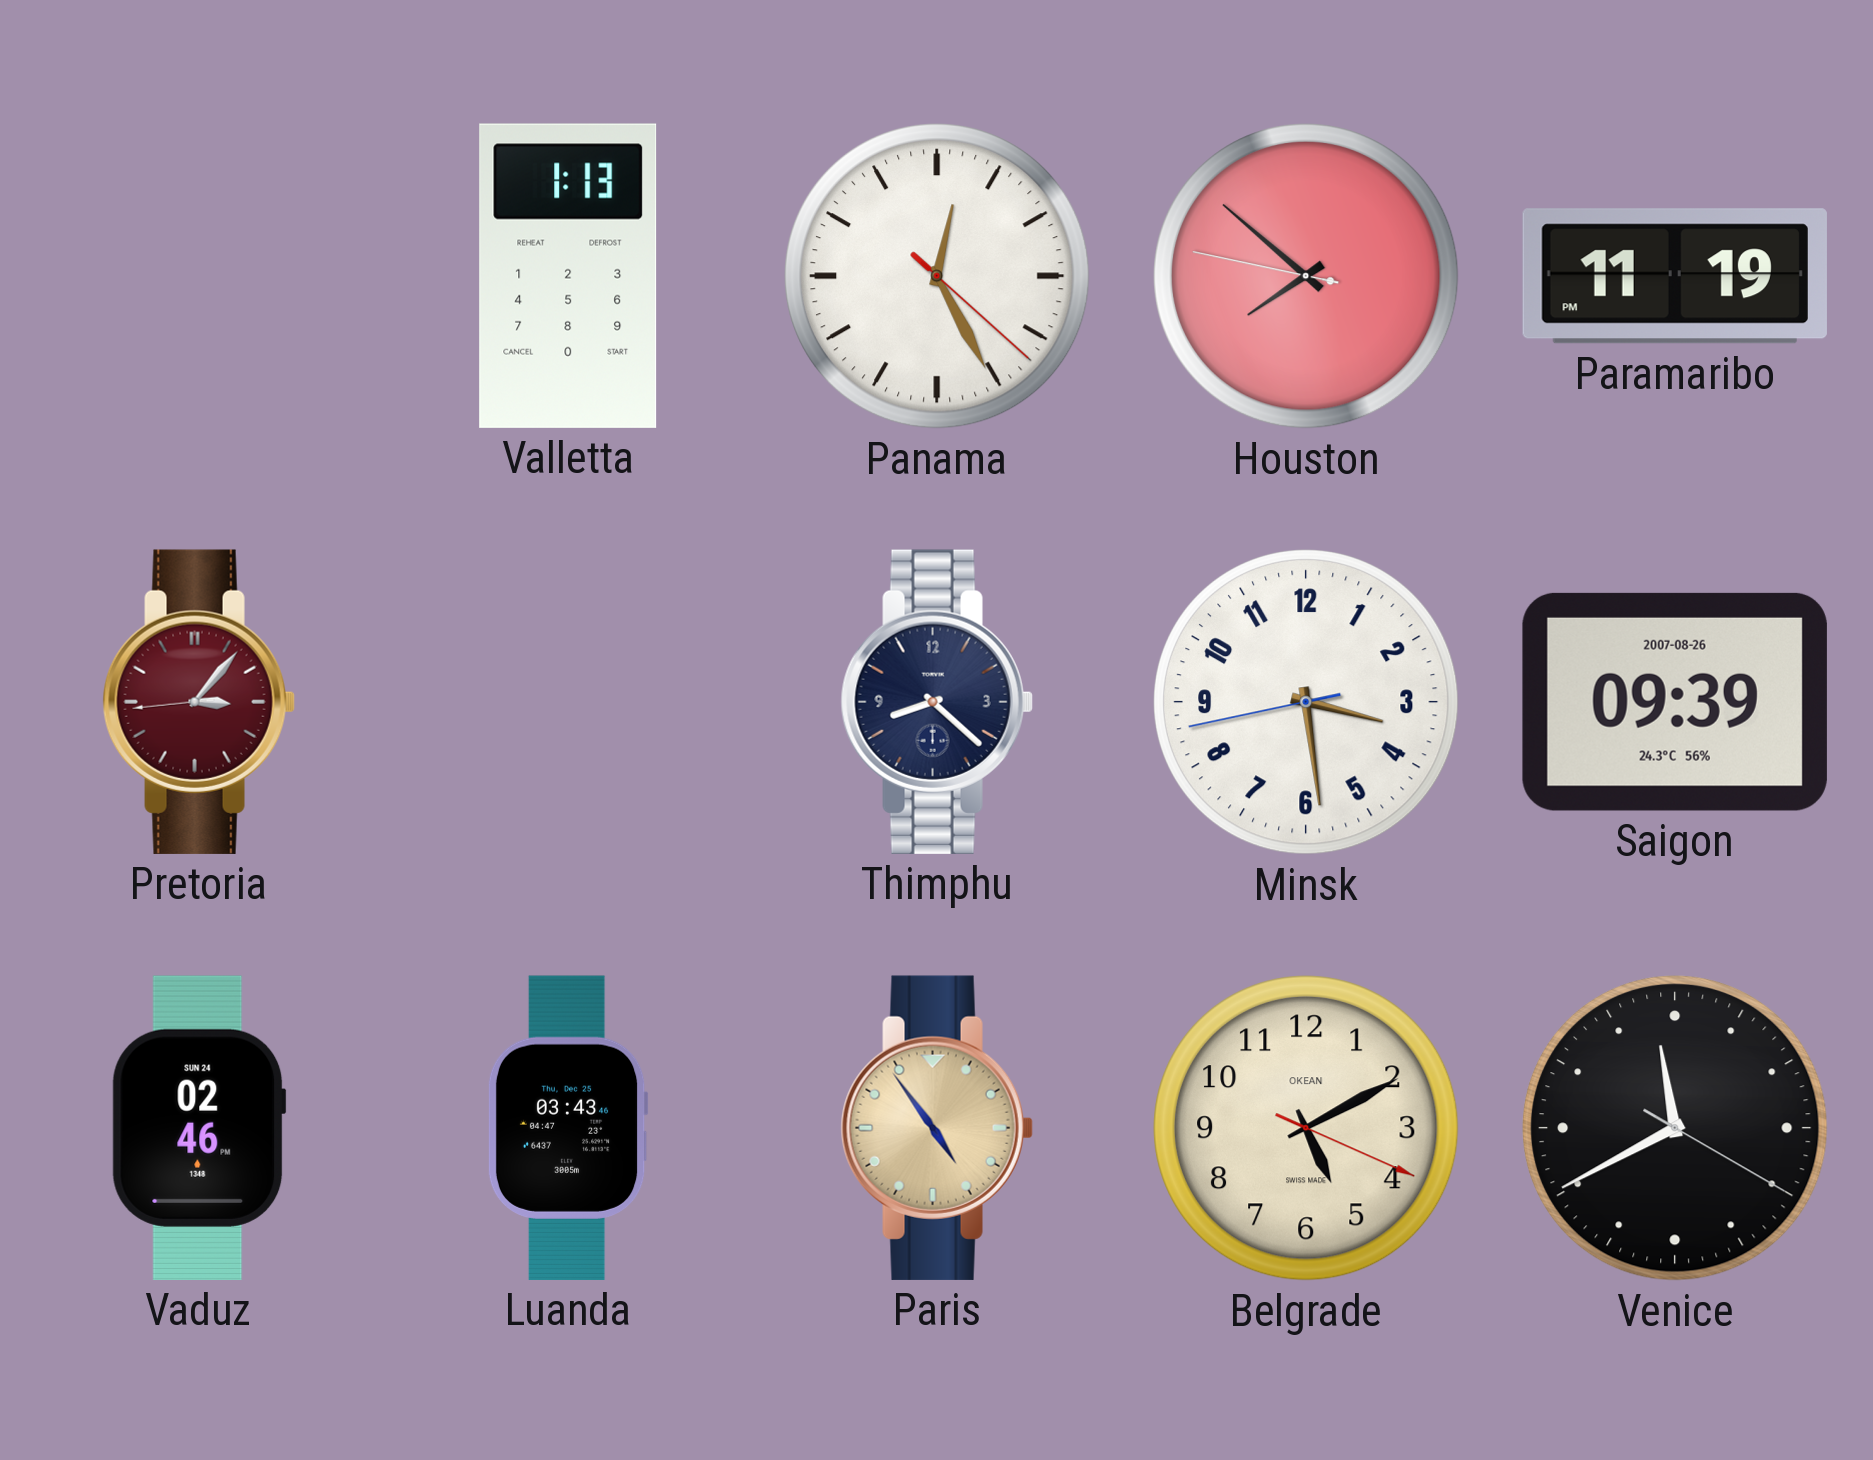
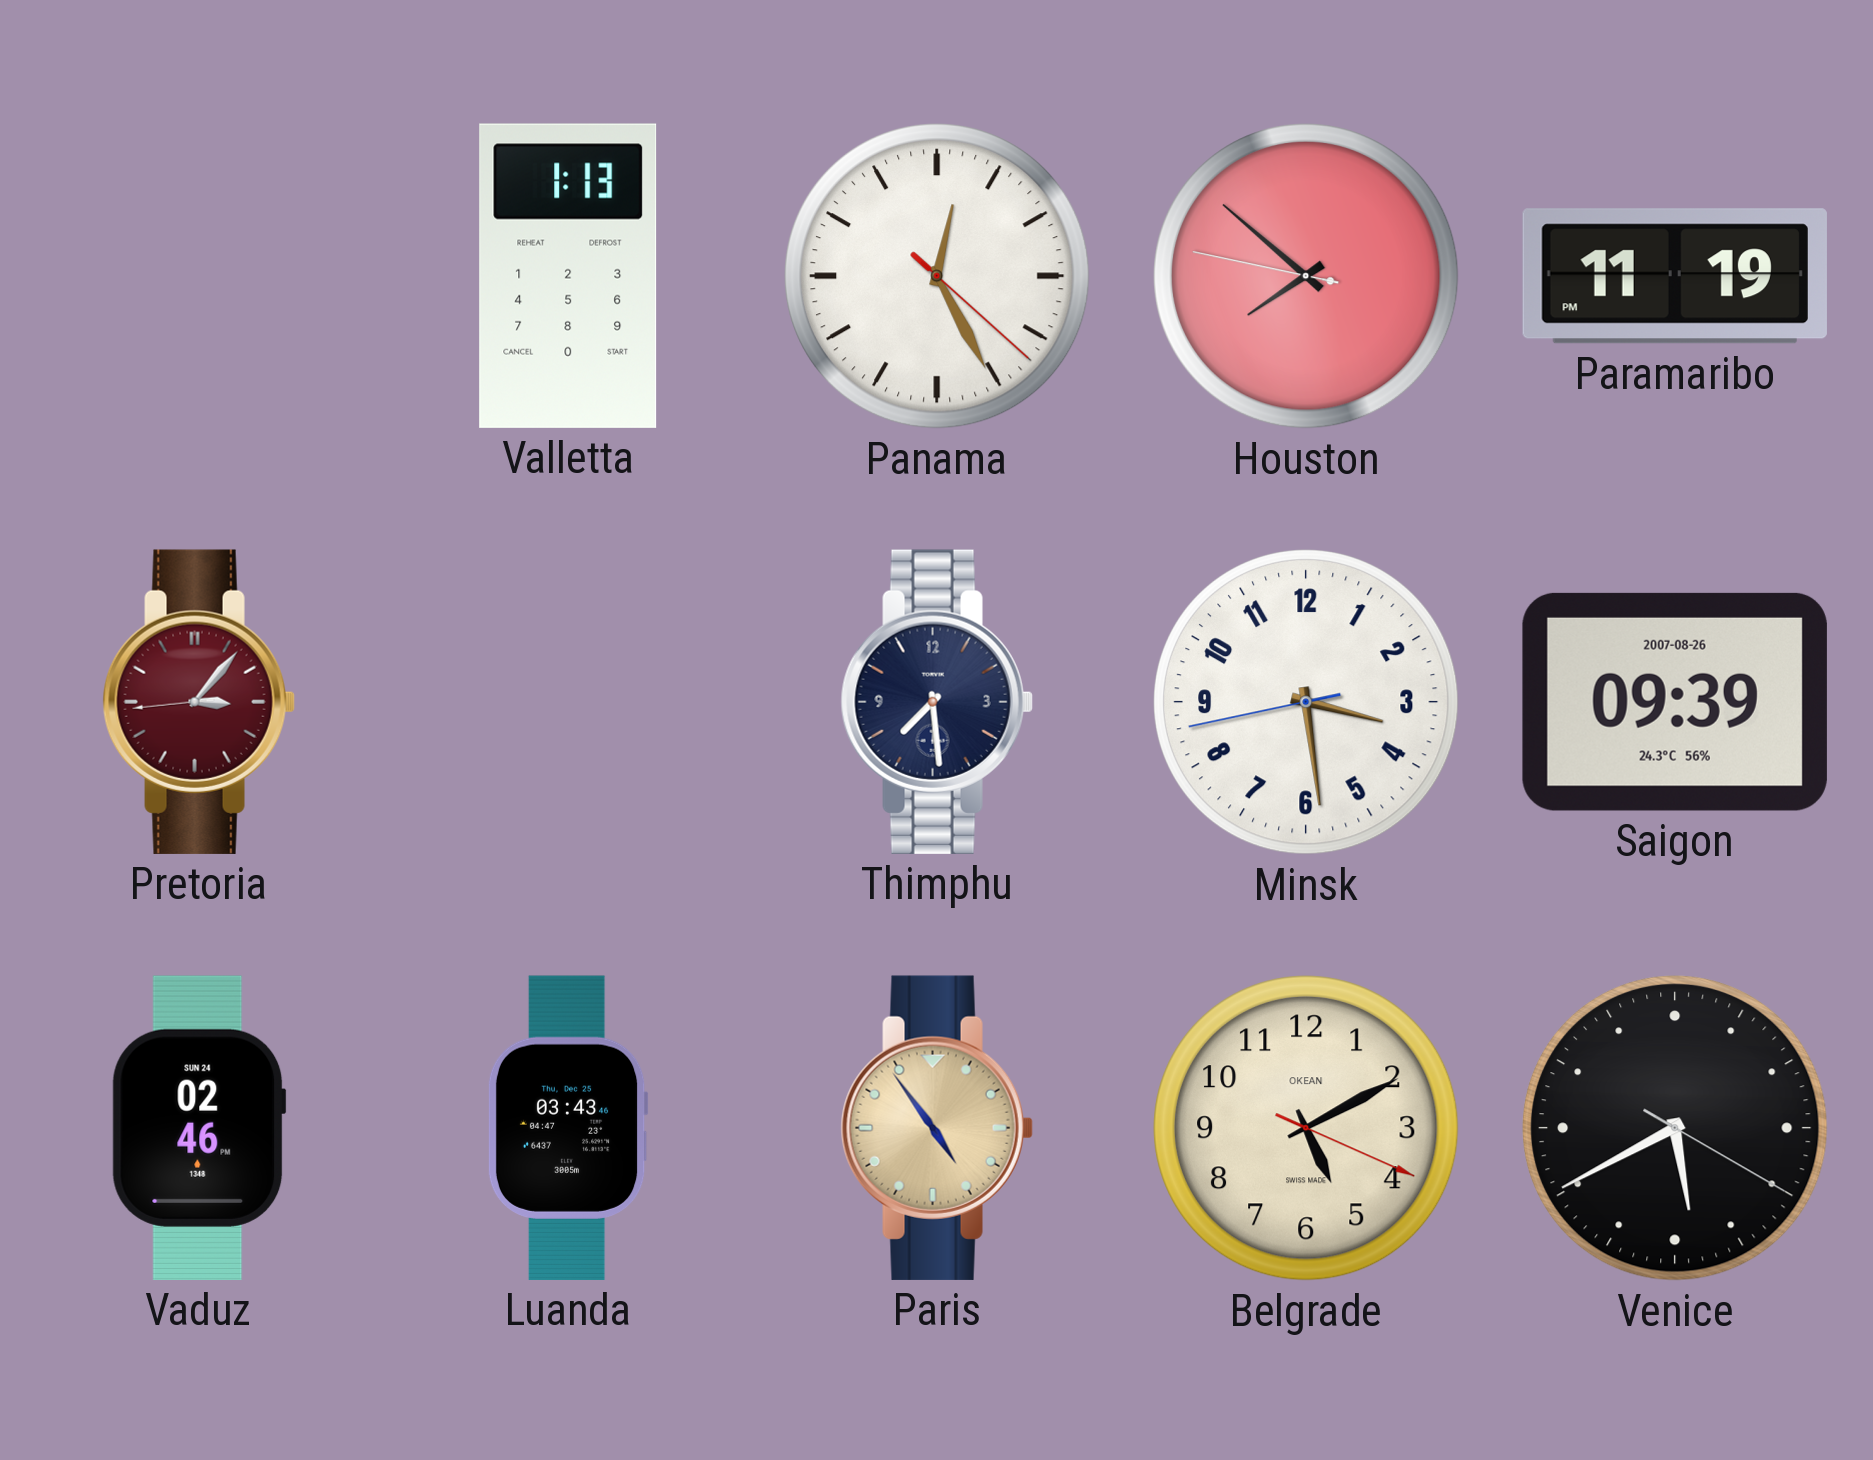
Thimphu: 8:22 -> 7:29 (937, 702)
Venice: 11:40 -> 5:40 (1676, 1129)
